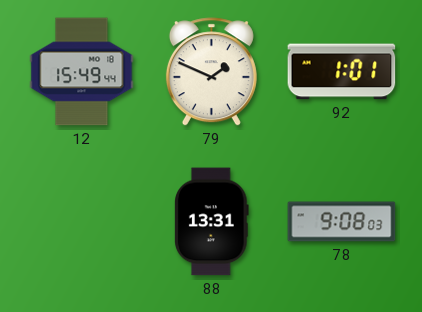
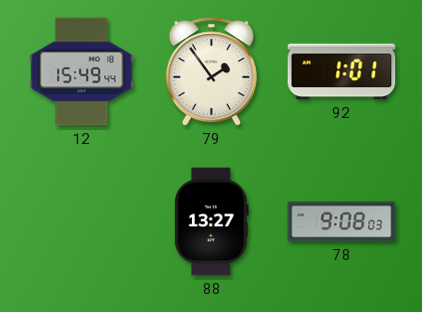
79: 1:49 -> 1:54 (211, 72)
88: 13:31 -> 13:27 (212, 222)
